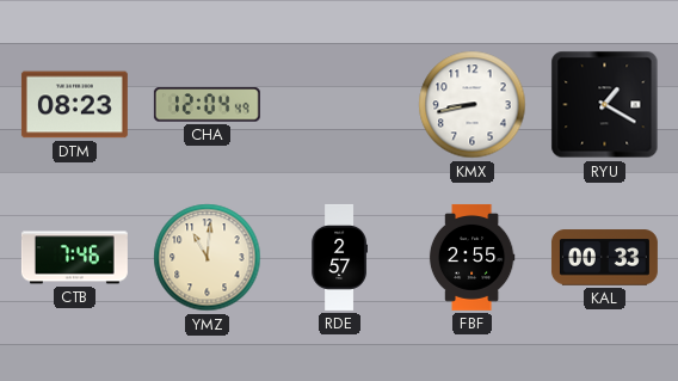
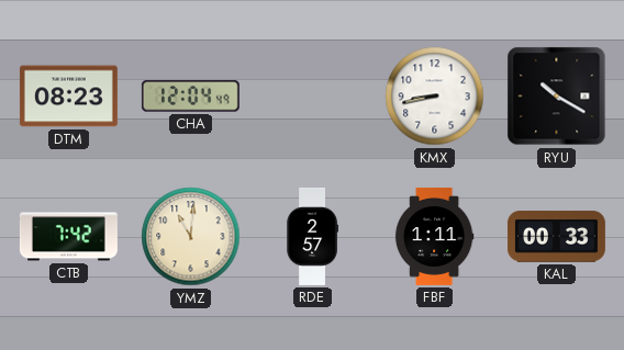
RYU: 1:20 -> 10:20 (557, 97)
CTB: 7:46 -> 7:42 (68, 237)
FBF: 2:55 -> 1:11 (434, 236)
